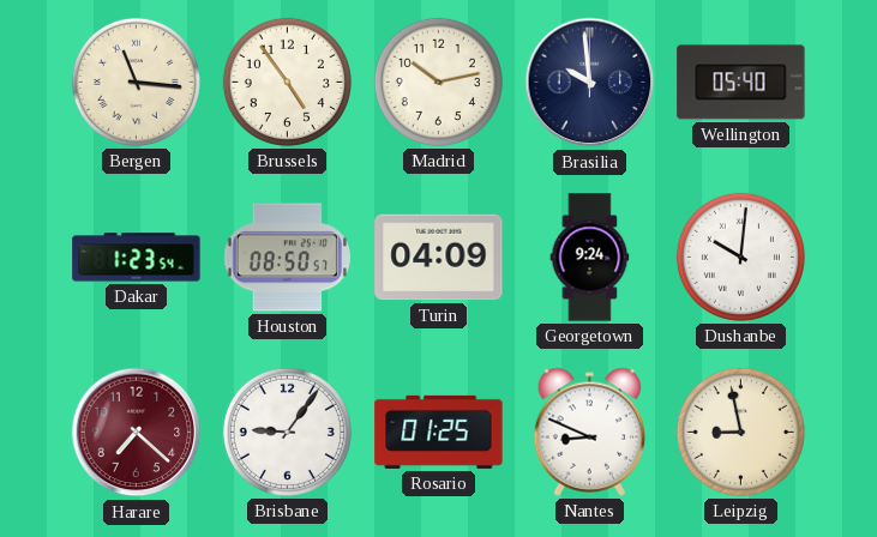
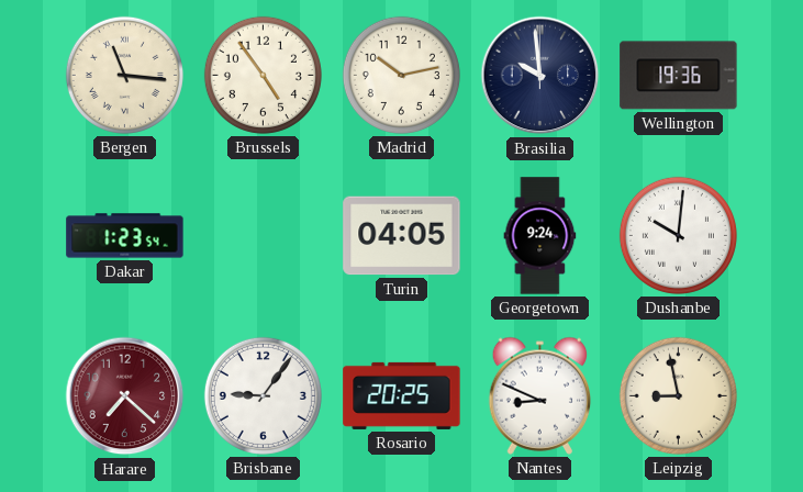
Wellington: 05:40 -> 19:36 (679, 76)
Houston: 08:50 -> none (287, 258)
Turin: 04:09 -> 04:05 (402, 236)
Rosario: 01:25 -> 20:25 (402, 395)
